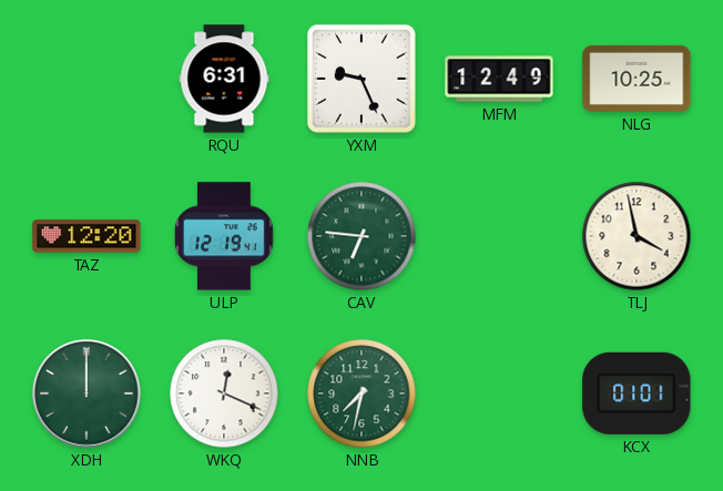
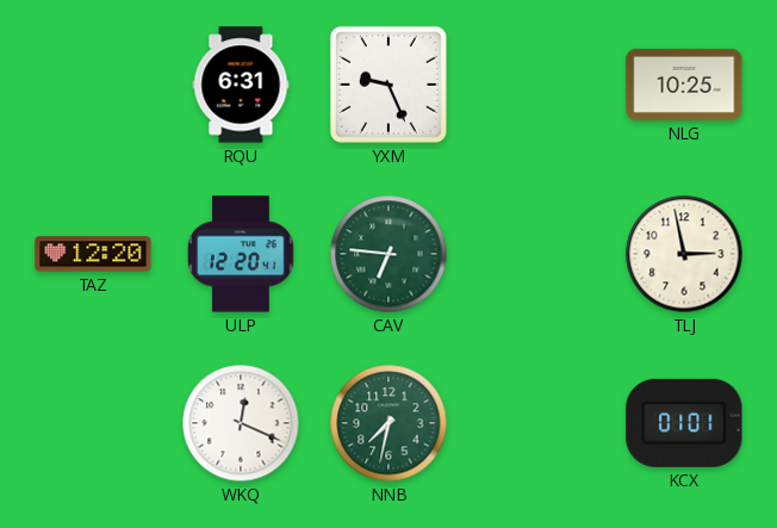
MFM: 12:49 -> none (499, 79)
ULP: 12:19 -> 12:20 (241, 254)
TLJ: 3:58 -> 2:58 (684, 254)
XDH: 12:00 -> none (86, 393)
